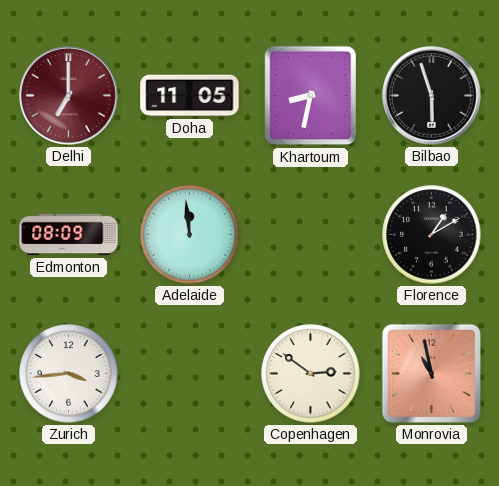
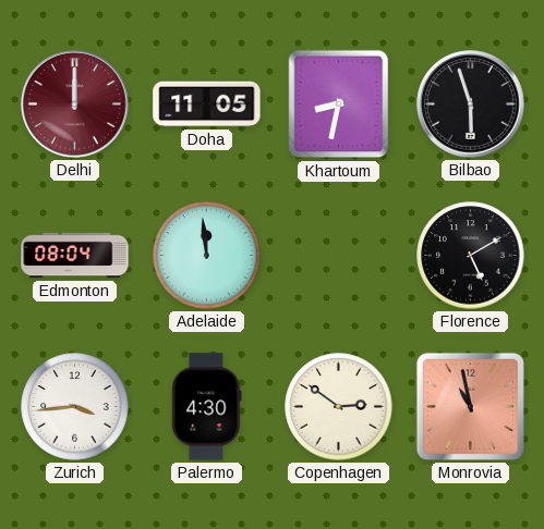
Delhi: 7:00 -> 12:00 (75, 104)
Edmonton: 08:09 -> 08:04 (75, 256)
Florence: 1:10 -> 5:10 (471, 256)
Palermo: none -> 4:30 (207, 407)
